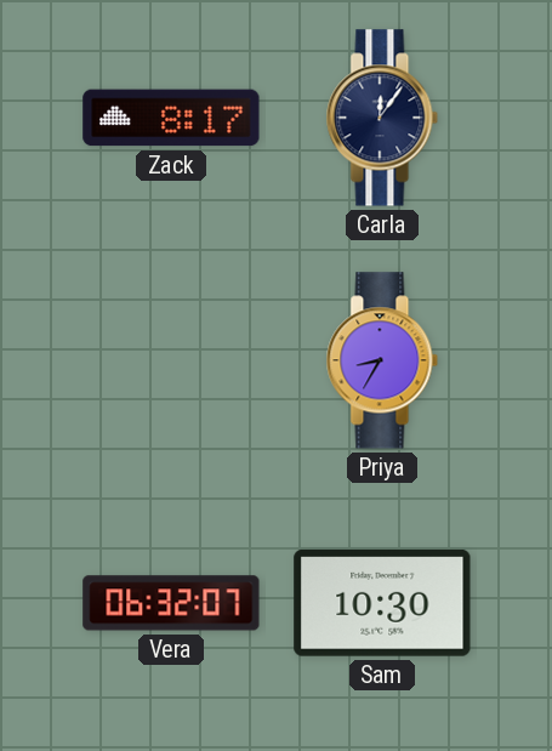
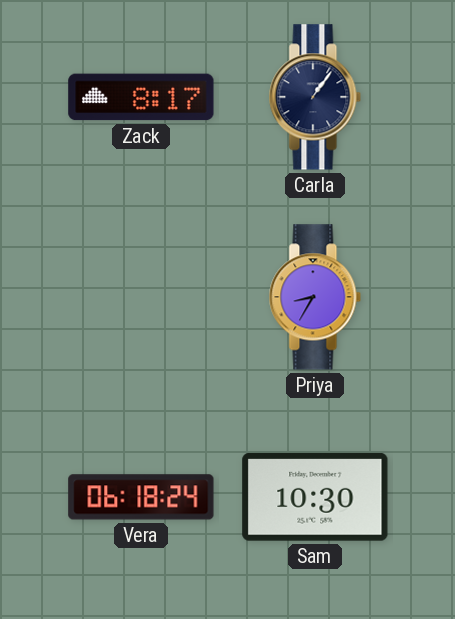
Carla: 12:06 -> 1:06 (315, 97)
Vera: 06:32 -> 06:18 (141, 497)
